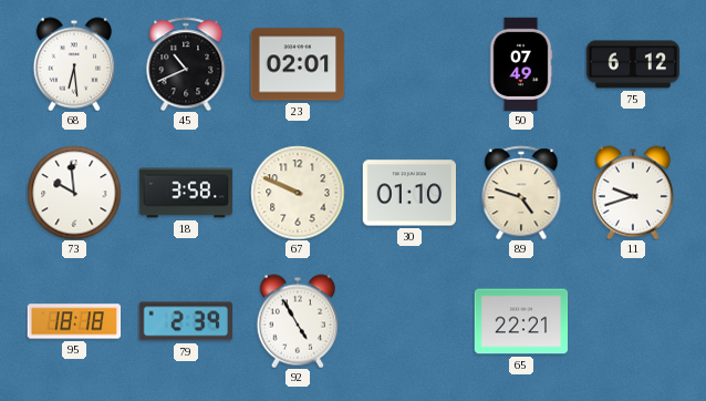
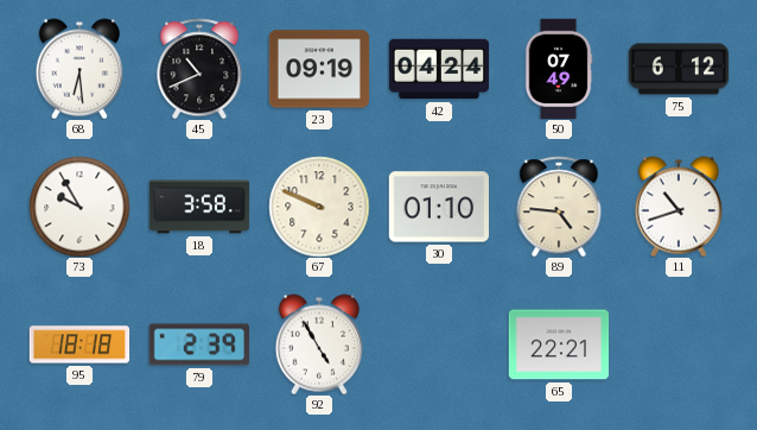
23: 02:01 -> 09:19 (319, 69)
42: none -> 04:24 (438, 69)
73: 9:59 -> 9:55 (79, 207)
89: 4:48 -> 4:46 (559, 207)
11: 9:42 -> 10:42 (678, 207)
